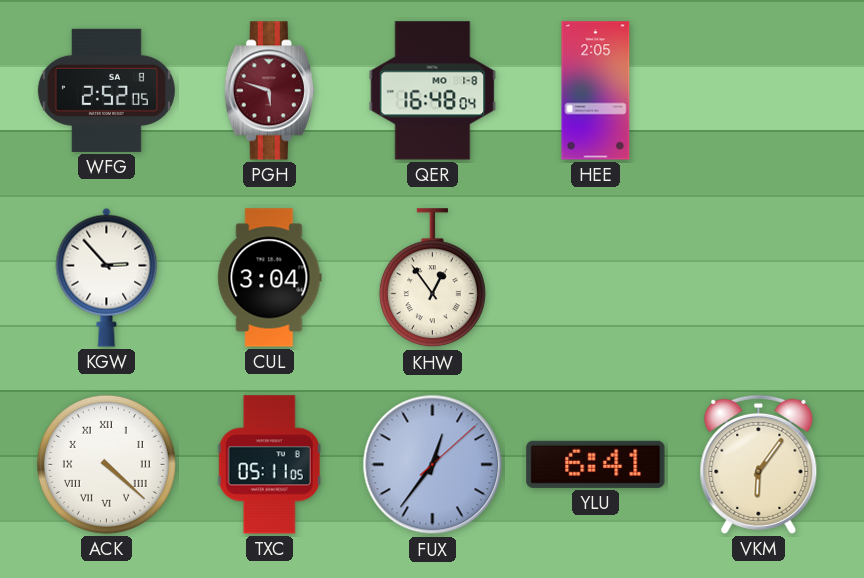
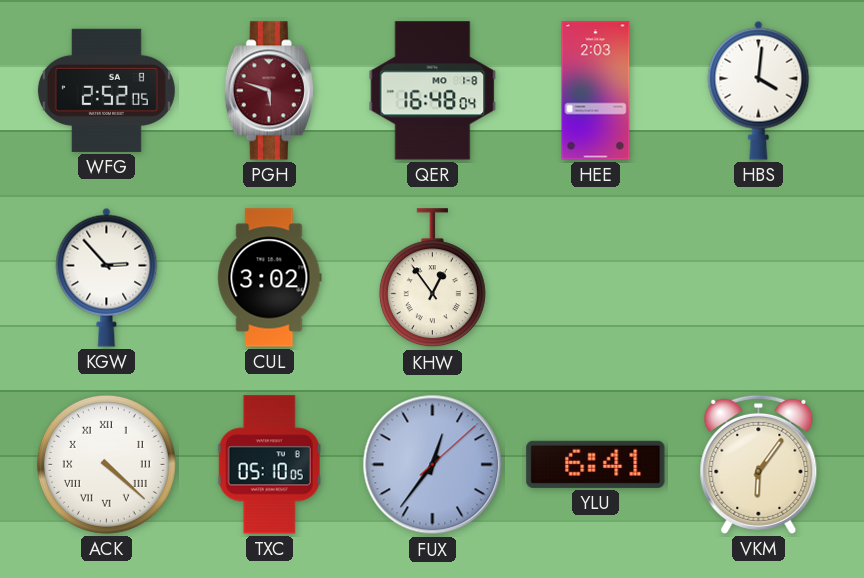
HEE: 2:05 -> 2:03 (596, 91)
HBS: none -> 4:01 (759, 90)
CUL: 3:04 -> 3:02 (270, 278)
TXC: 05:11 -> 05:10 (269, 465)
